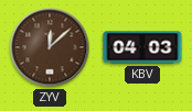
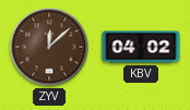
KBV: 04:03 -> 04:02 (141, 47)
